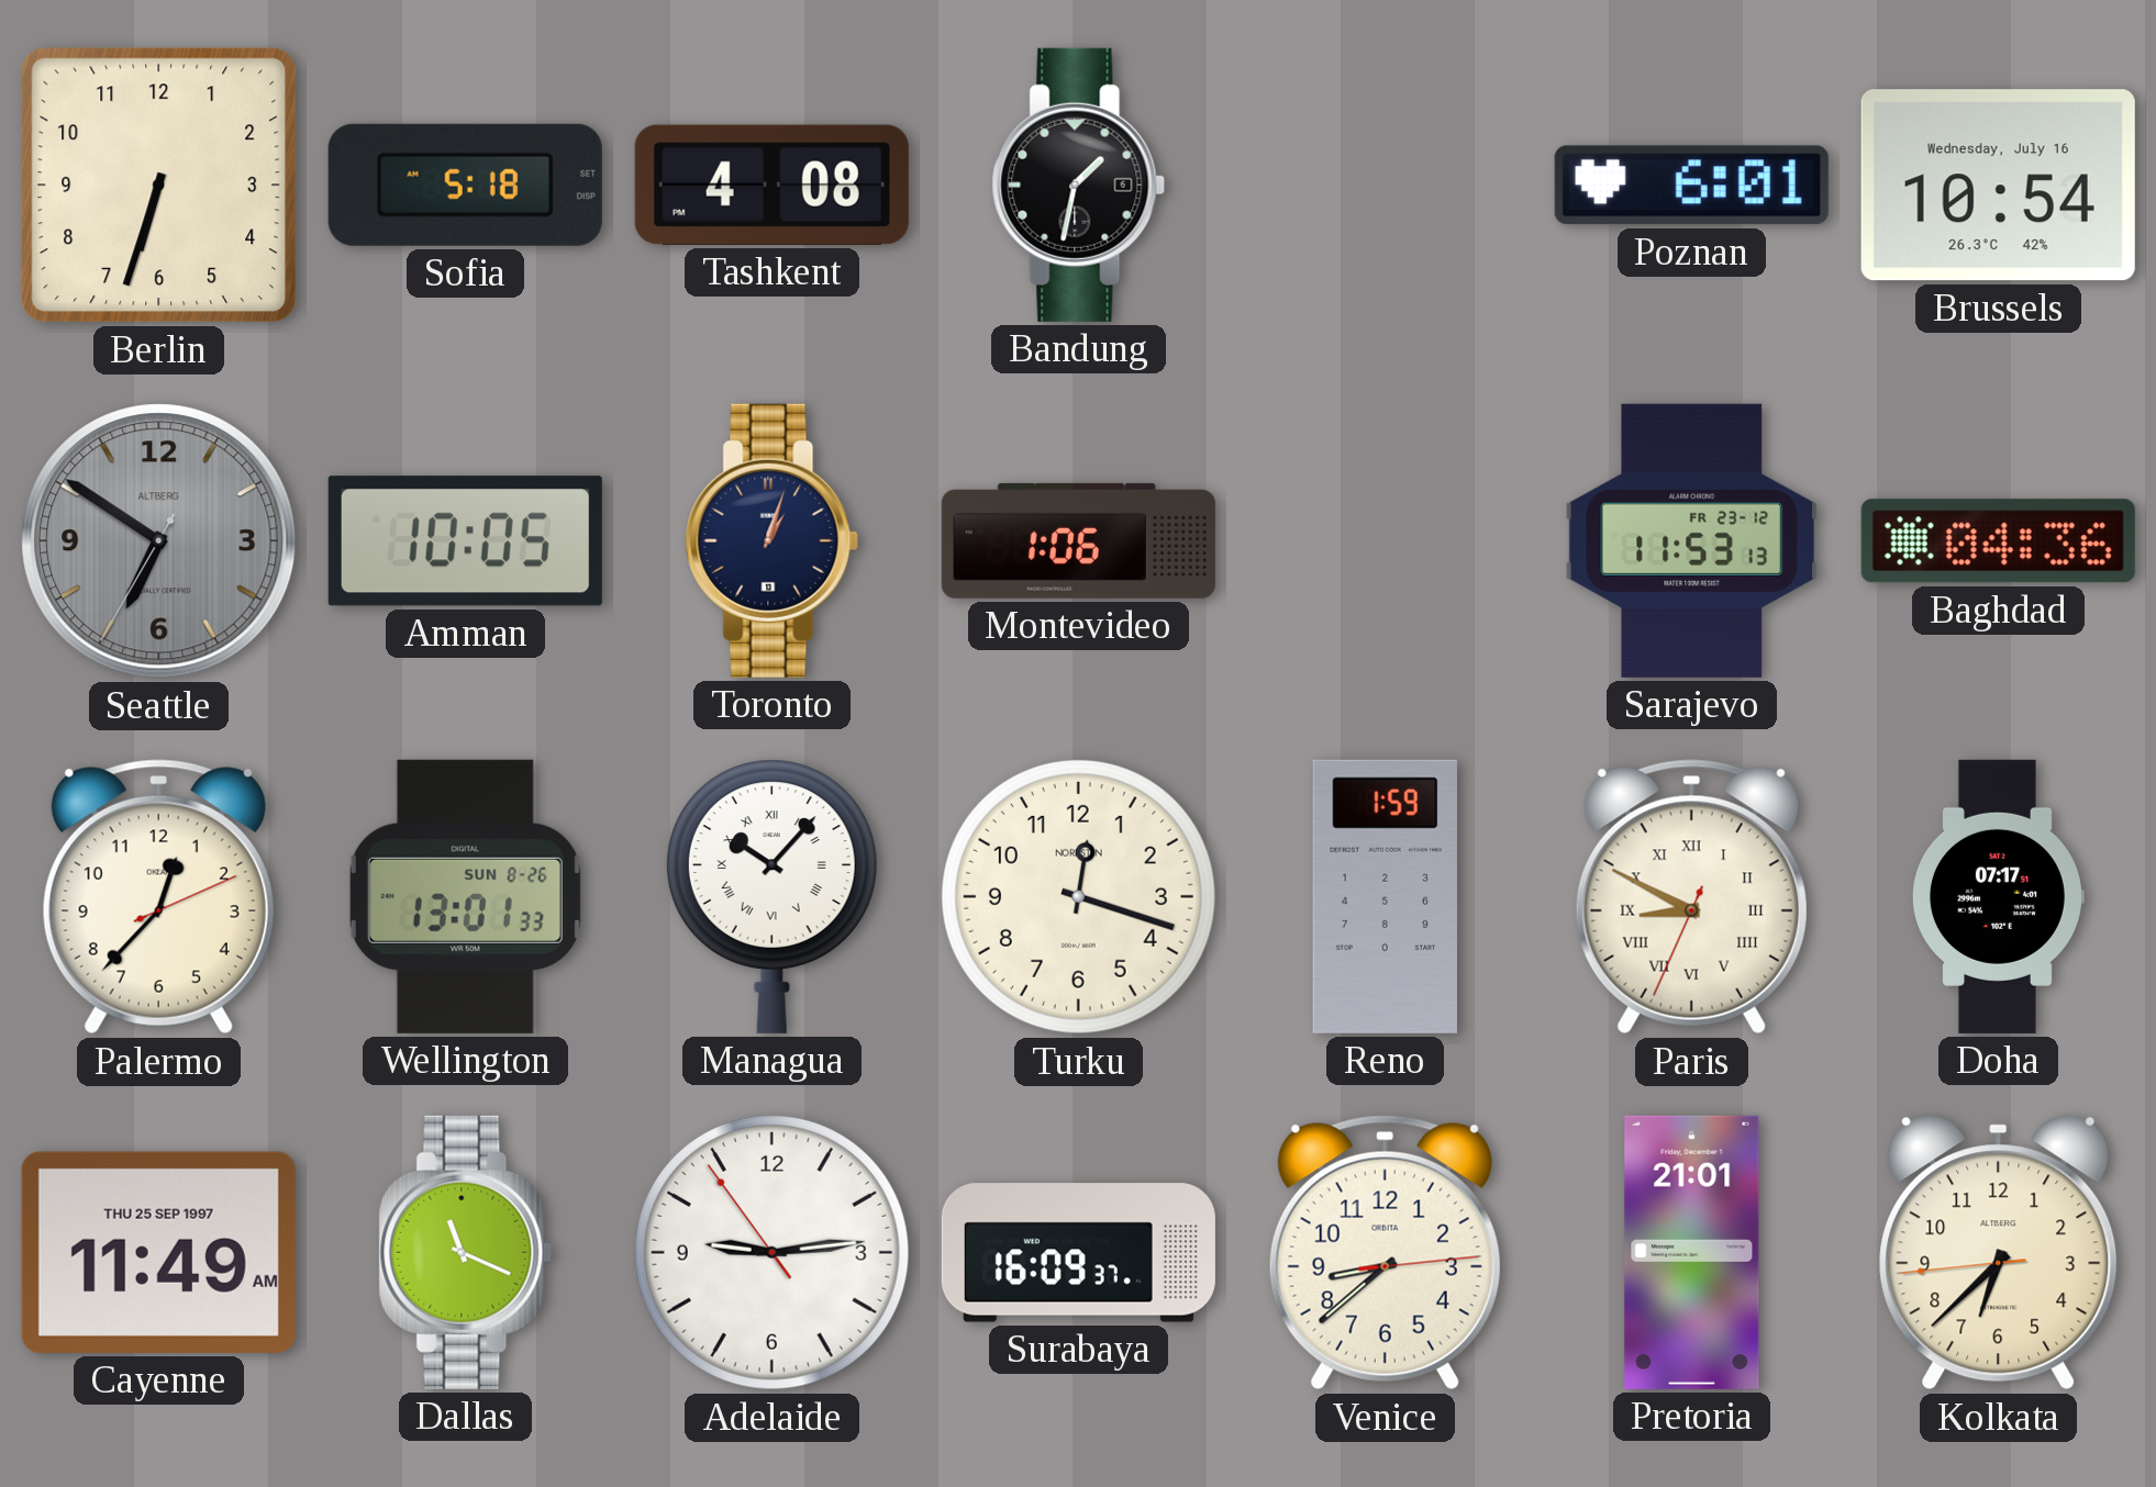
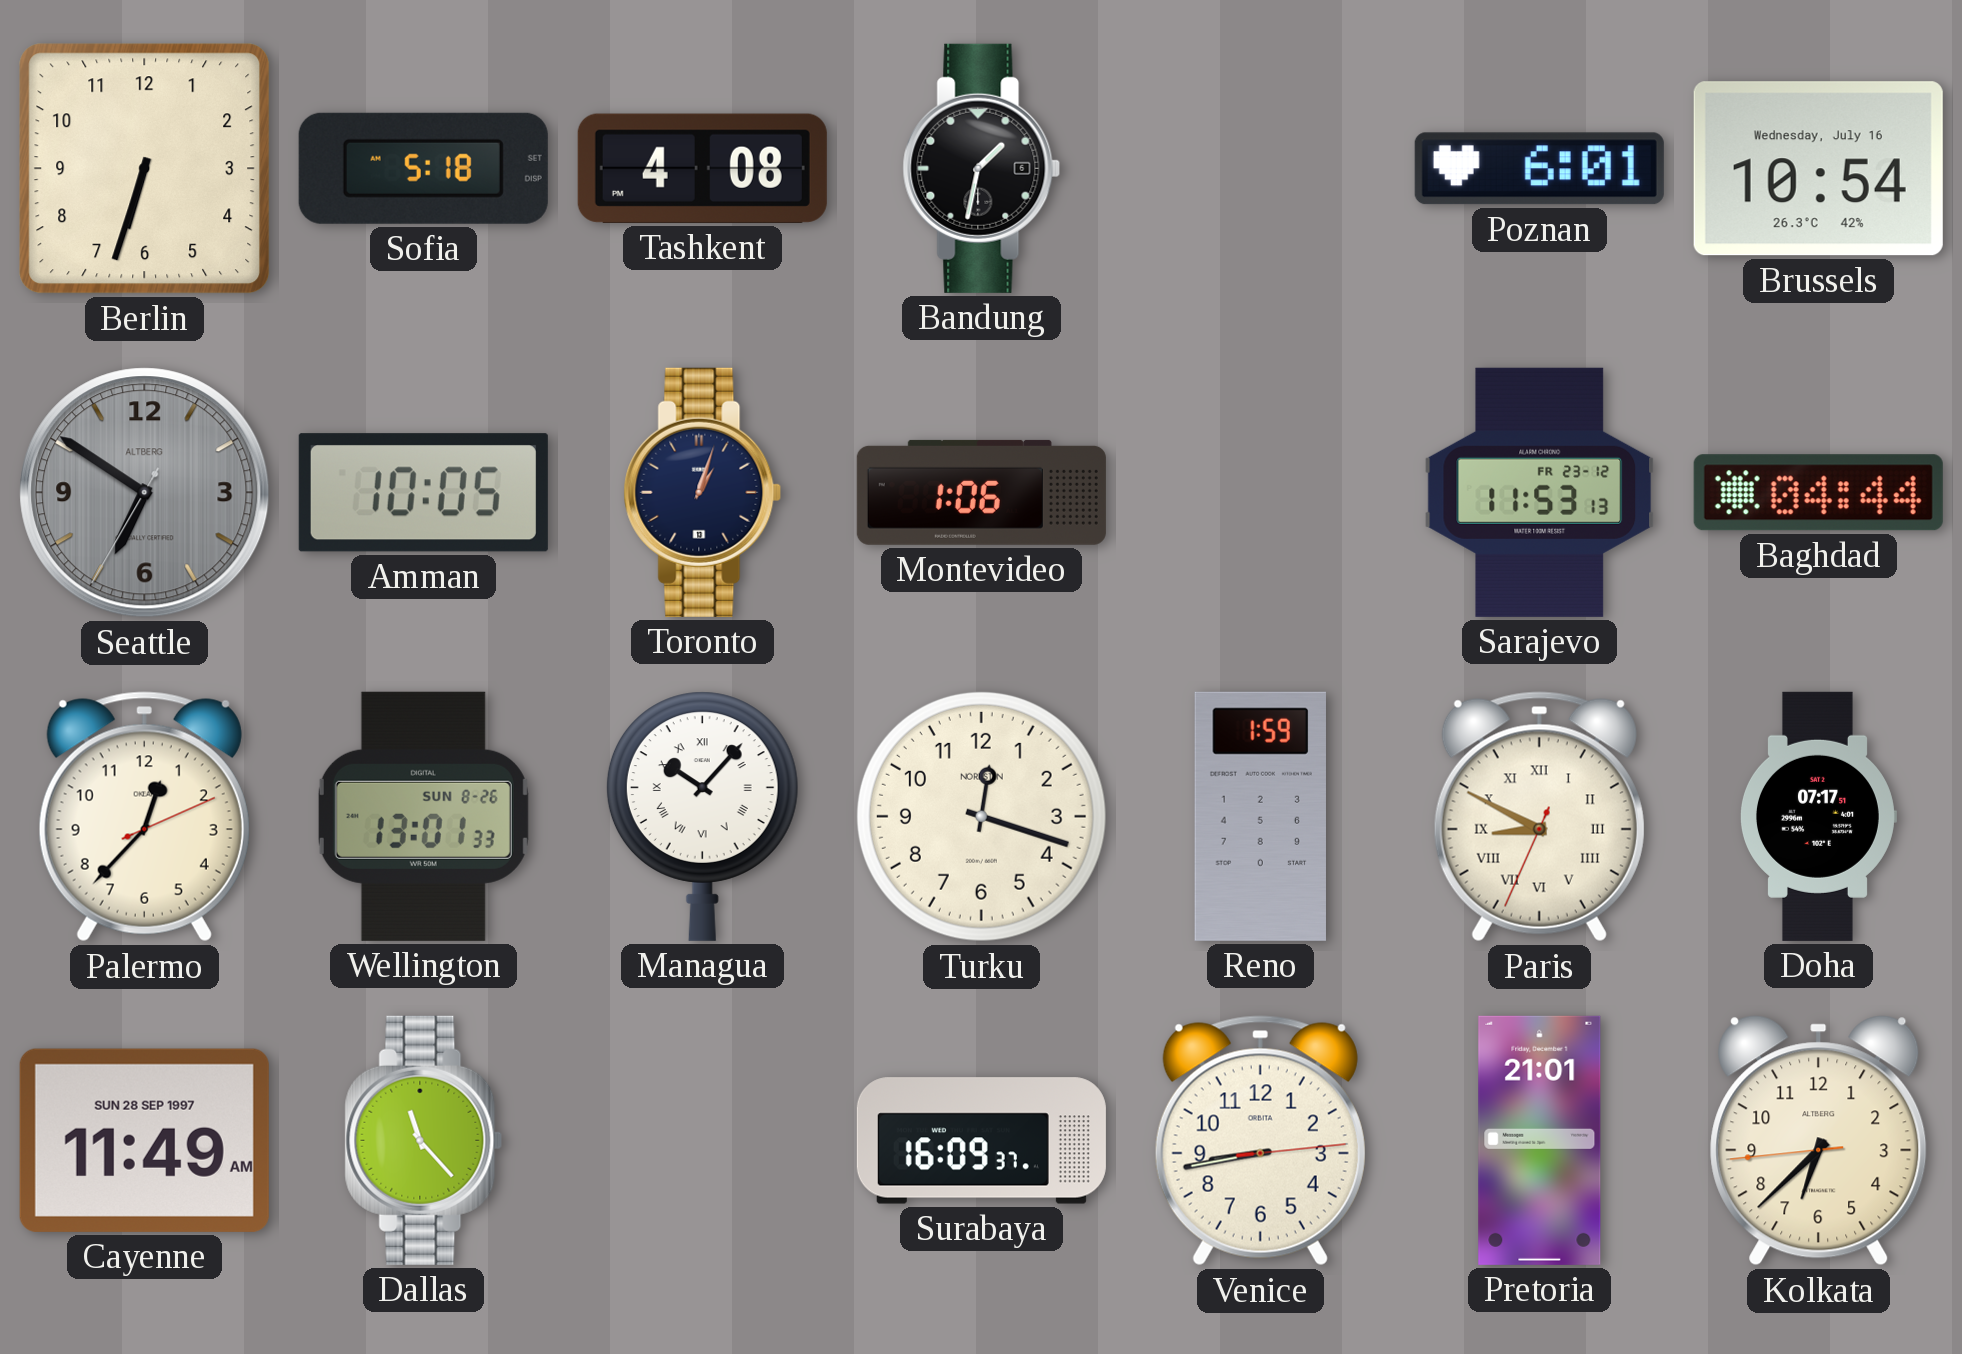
Baghdad: 04:36 -> 04:44 (1818, 493)
Cayenne date: THU 25 SEP 1997 -> SUN 28 SEP 1997 (144, 1140)
Dallas: 11:19 -> 11:23 (424, 1140)
Adelaide: 9:13 -> none (771, 1252)
Venice: 8:38 -> 8:43 (1260, 1141)
